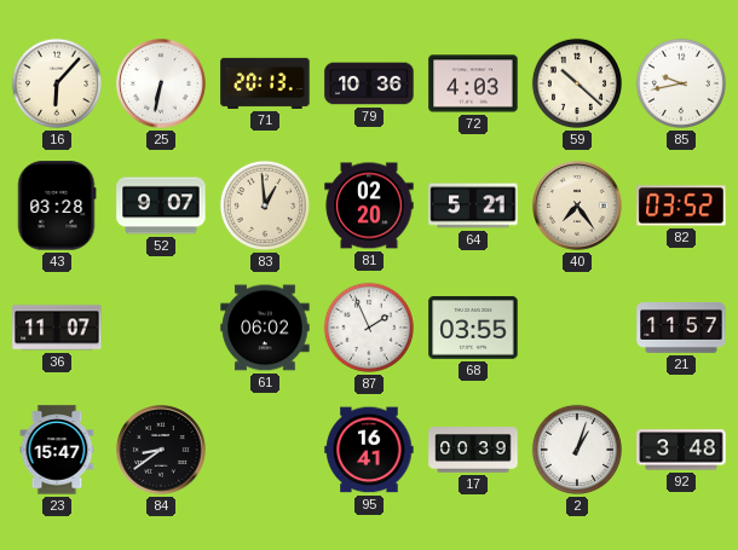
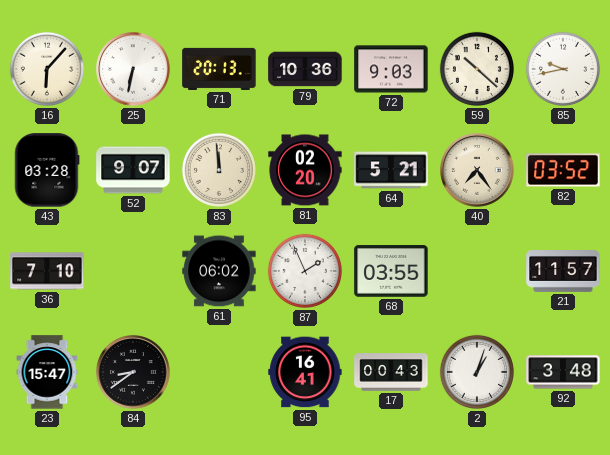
72: 4:03 -> 9:03 (391, 69)
83: 12:59 -> 11:59 (219, 170)
36: 11:07 -> 7:10 (47, 271)
17: 00:39 -> 00:43 (391, 372)
